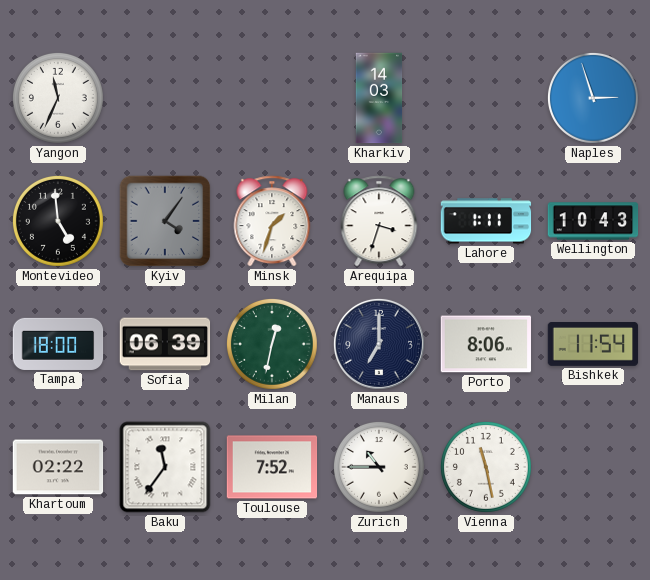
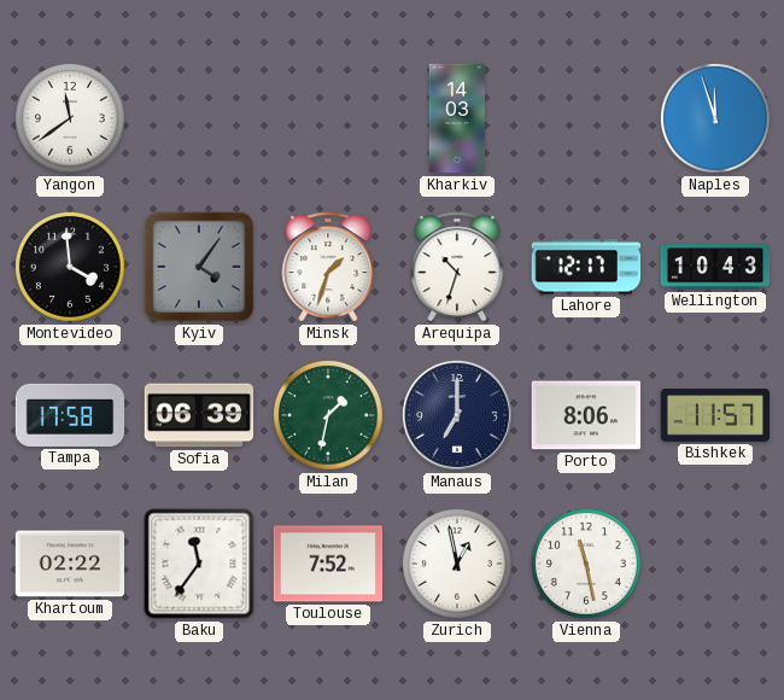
Yangon: 11:34 -> 11:39 (70, 118)
Naples: 2:57 -> 11:57 (715, 118)
Montevideo: 4:59 -> 3:59 (70, 267)
Arequipa: 3:33 -> 10:33 (457, 267)
Lahore: 1:11 -> 12:17 (586, 267)
Tampa: 18:00 -> 17:58 (70, 415)
Milan: 12:32 -> 1:32 (328, 415)
Bishkek: 11:54 -> 11:57 (715, 416)
Zurich: 10:45 -> 12:58 (457, 564)
